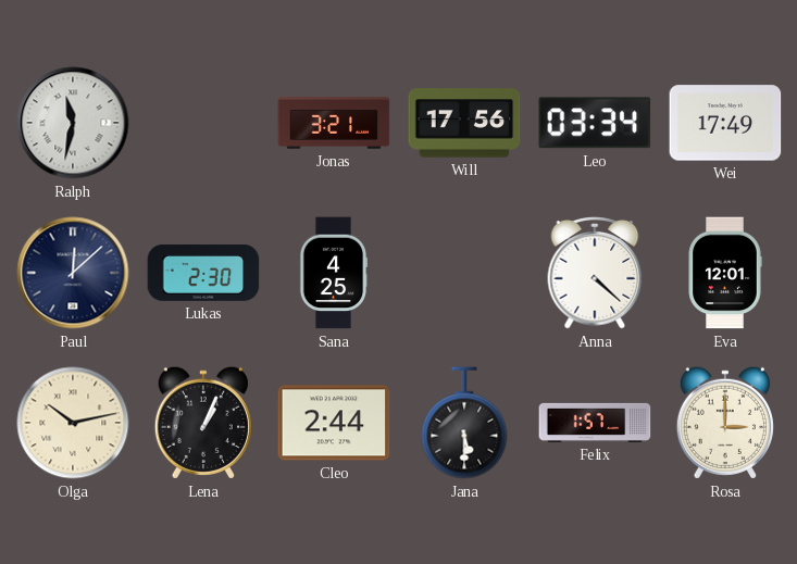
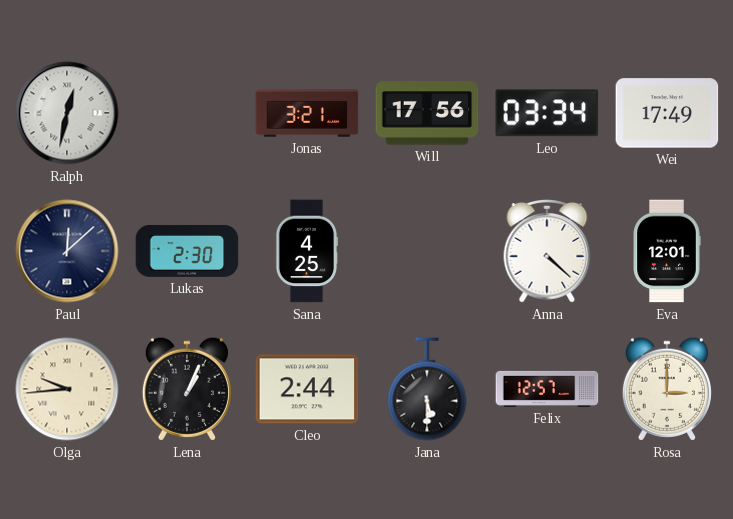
Ralph: 11:32 -> 12:32 (67, 113)
Olga: 10:13 -> 9:44 (67, 389)
Felix: 1:57 -> 12:57 (547, 389)
